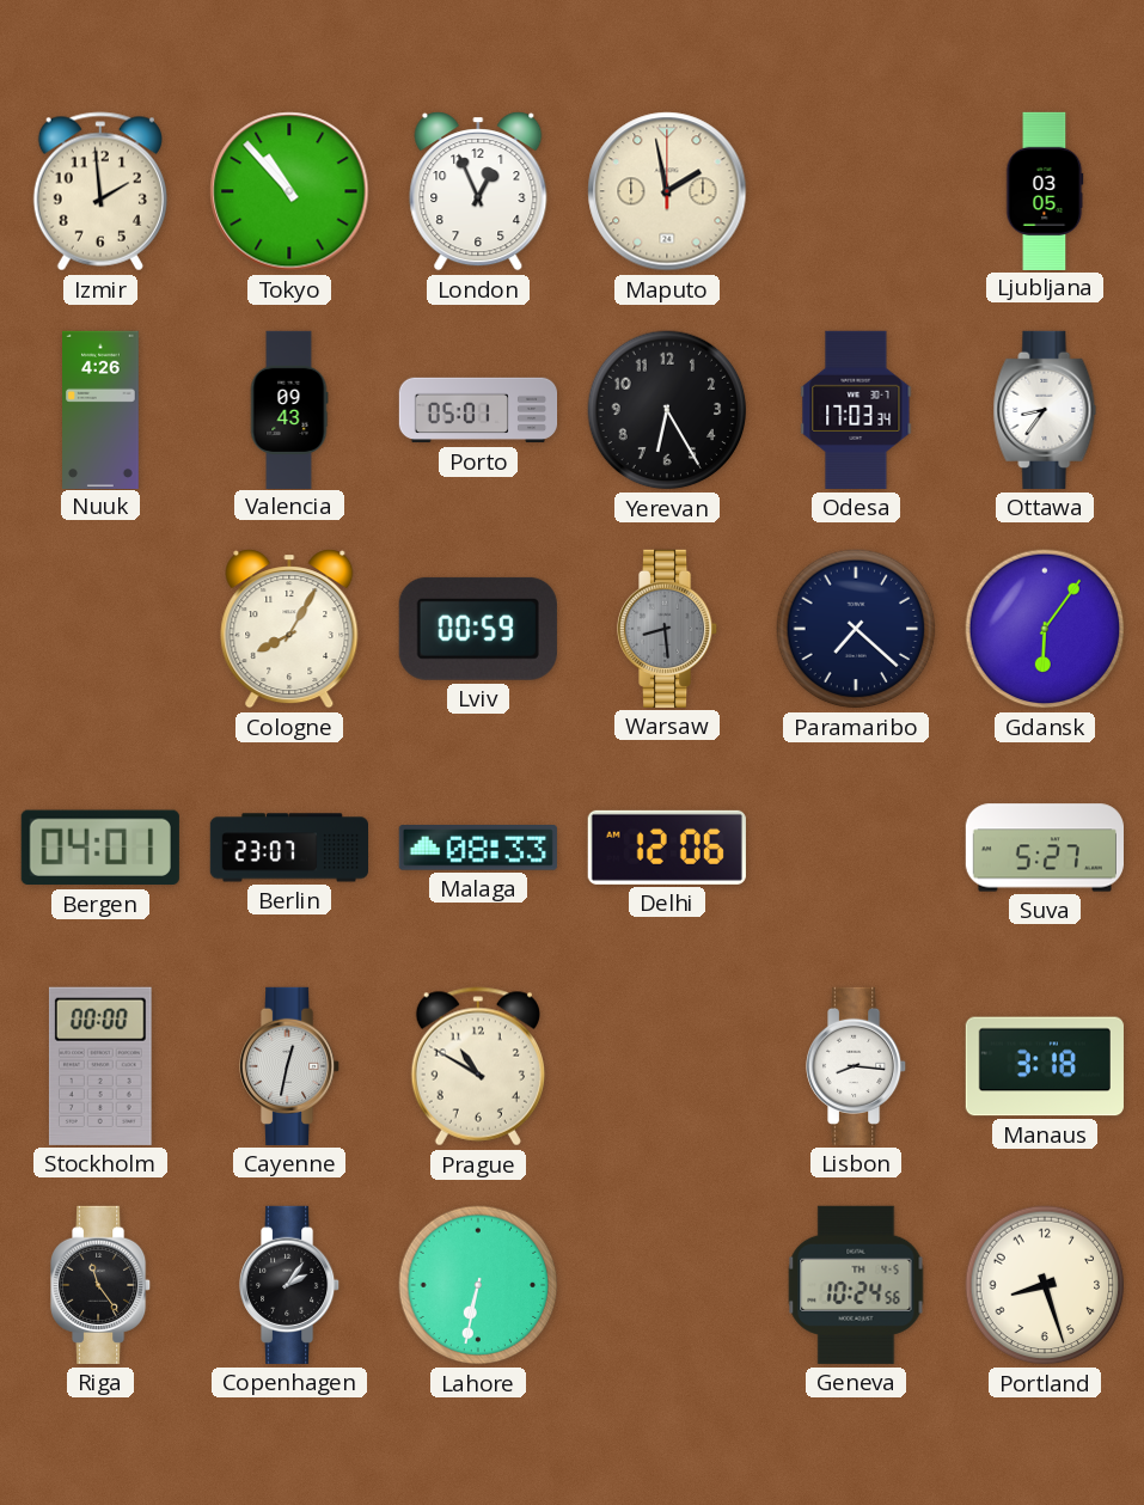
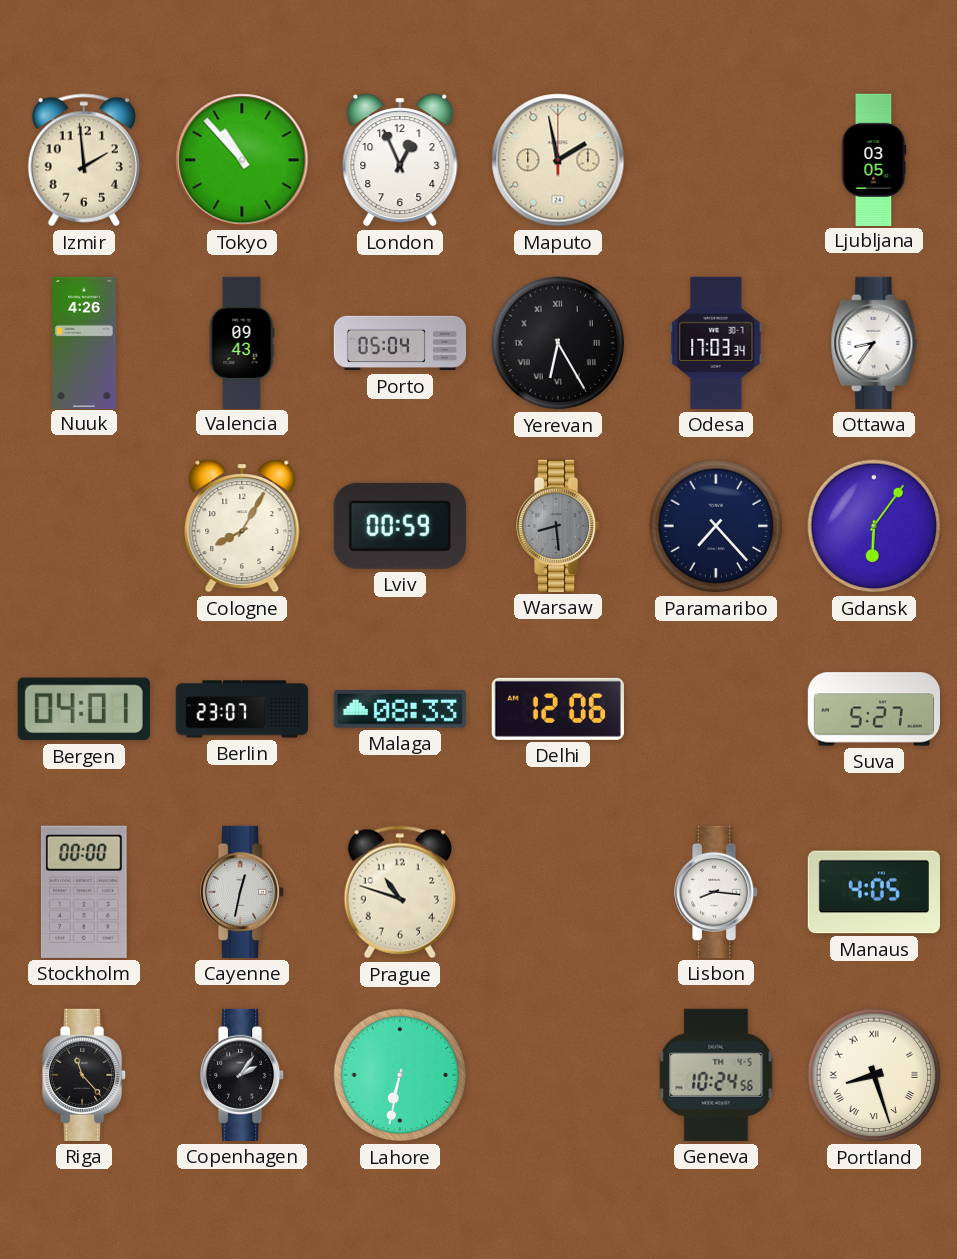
Porto: 05:01 -> 05:04 (400, 343)
Yerevan numerals: Arabic -> Roman (558, 343)
Paramaribo: 7:22 -> 7:23 (716, 526)
Prague: 10:50 -> 10:48 (400, 892)
Manaus: 3:18 -> 4:05 (874, 892)
Riga: 11:24 -> 11:23 (85, 1075)
Portland numerals: Arabic -> Roman (874, 1075)
